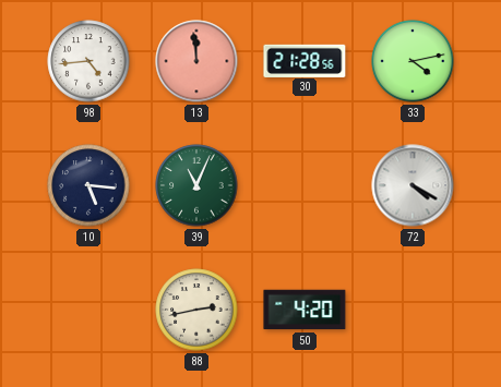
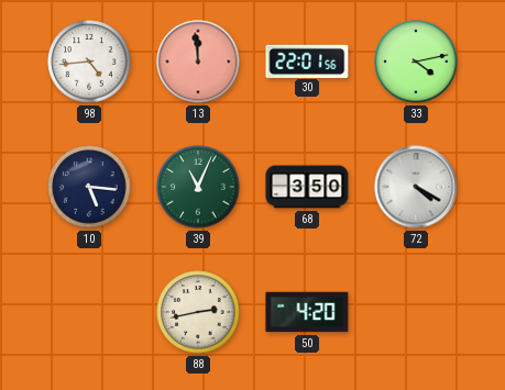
30: 21:28 -> 22:01 (307, 60)
68: none -> 3:50 (307, 187)
